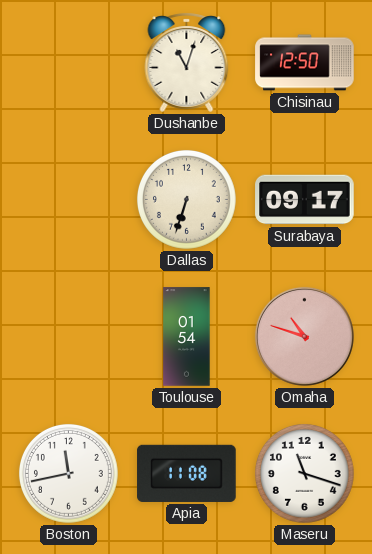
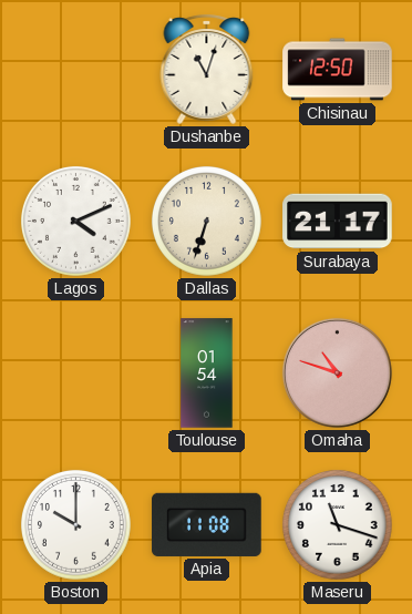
Lagos: none -> 4:11 (76, 222)
Surabaya: 09:17 -> 21:17 (338, 222)
Boston: 11:43 -> 10:00 (76, 525)
